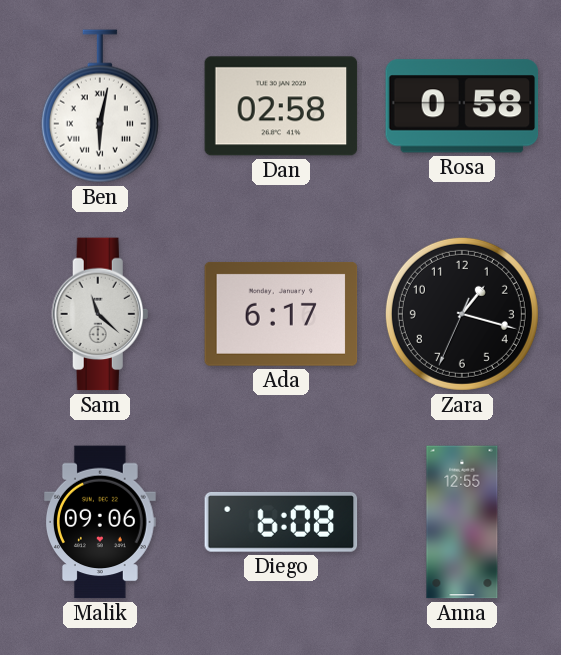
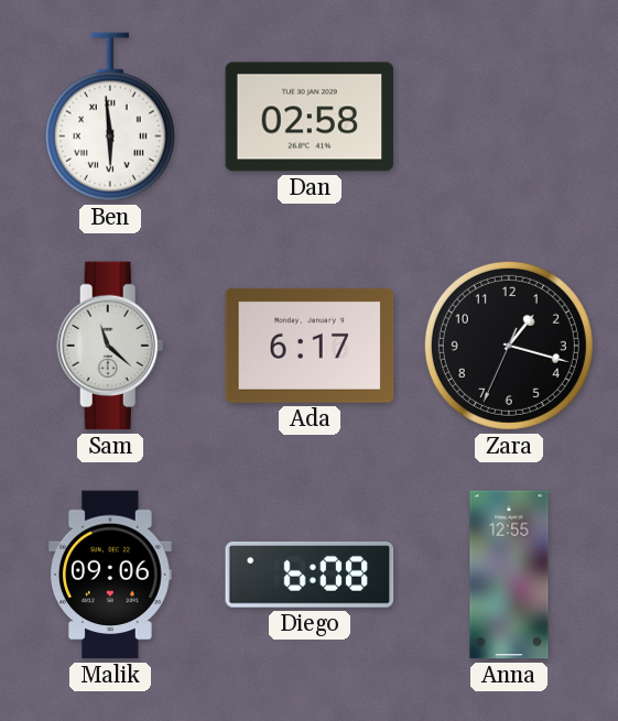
Ben: 6:02 -> 5:59 (110, 117)
Rosa: 0:58 -> none (462, 106)
